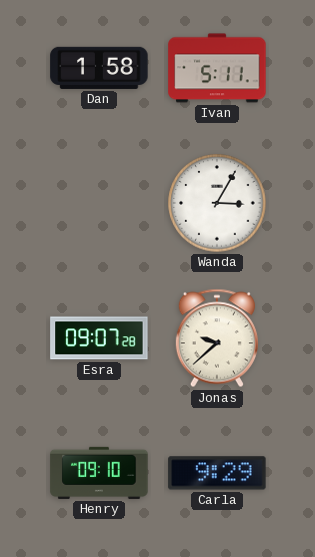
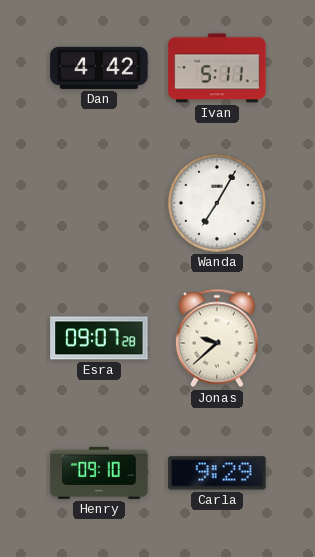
Dan: 1:58 -> 4:42 (99, 68)
Wanda: 3:05 -> 7:05 (217, 203)
